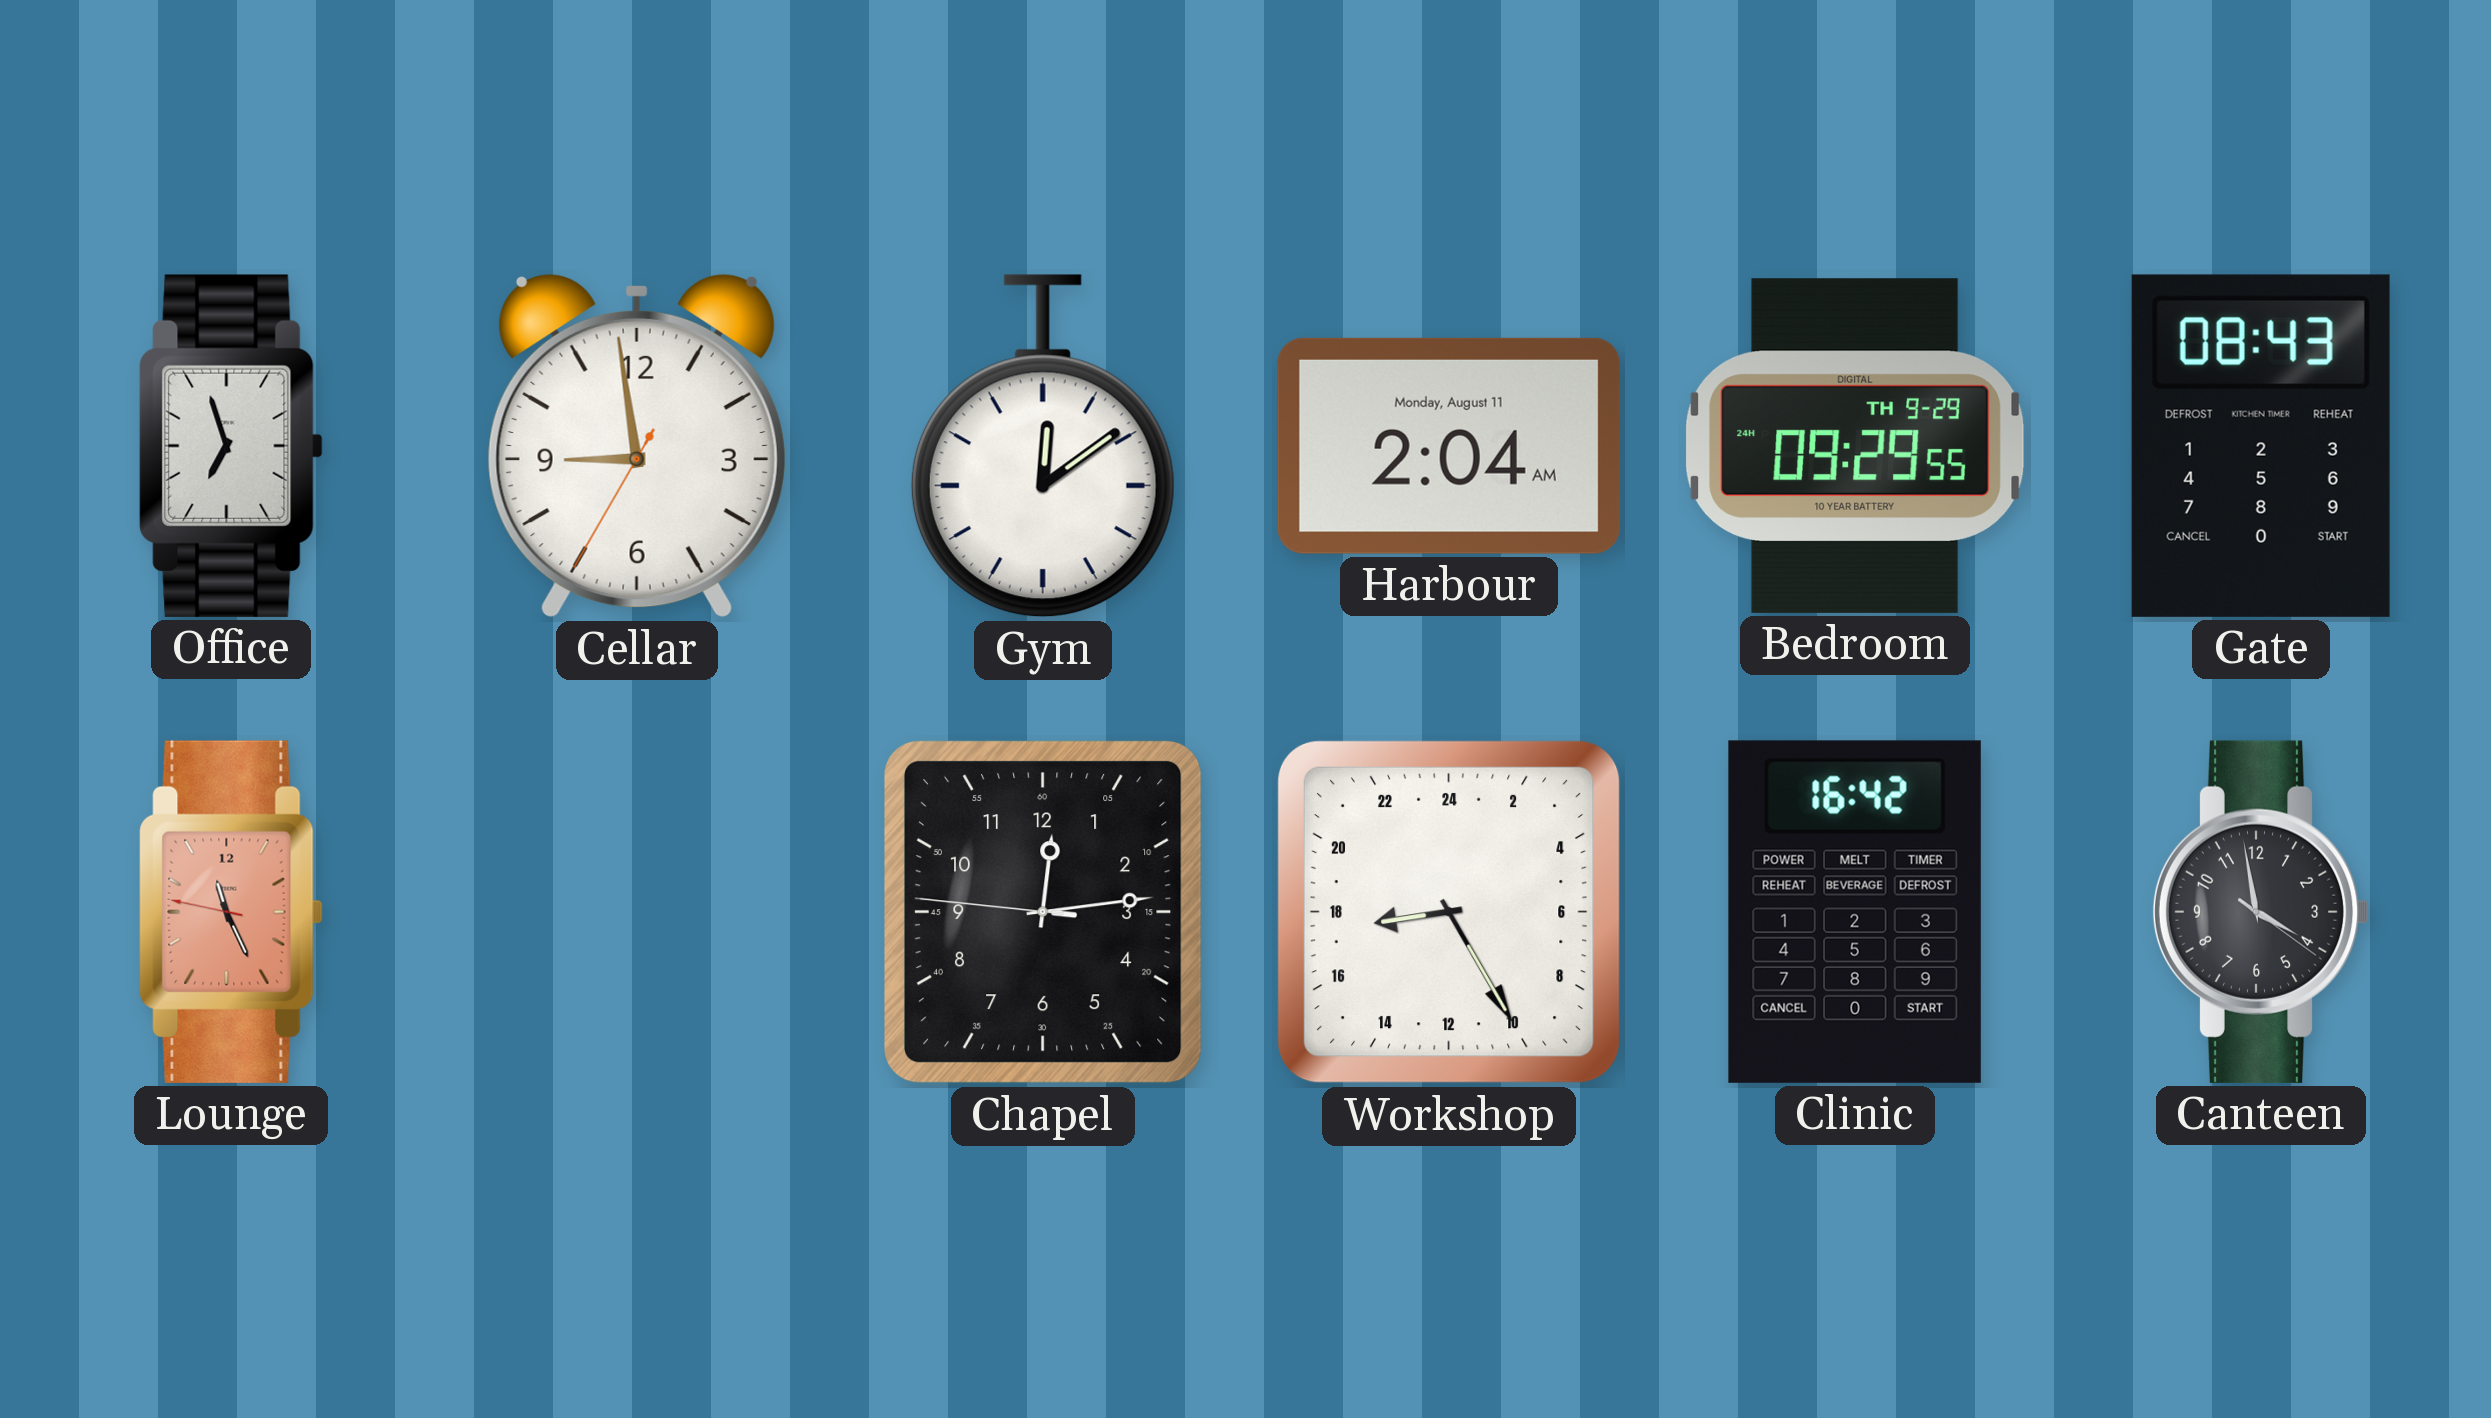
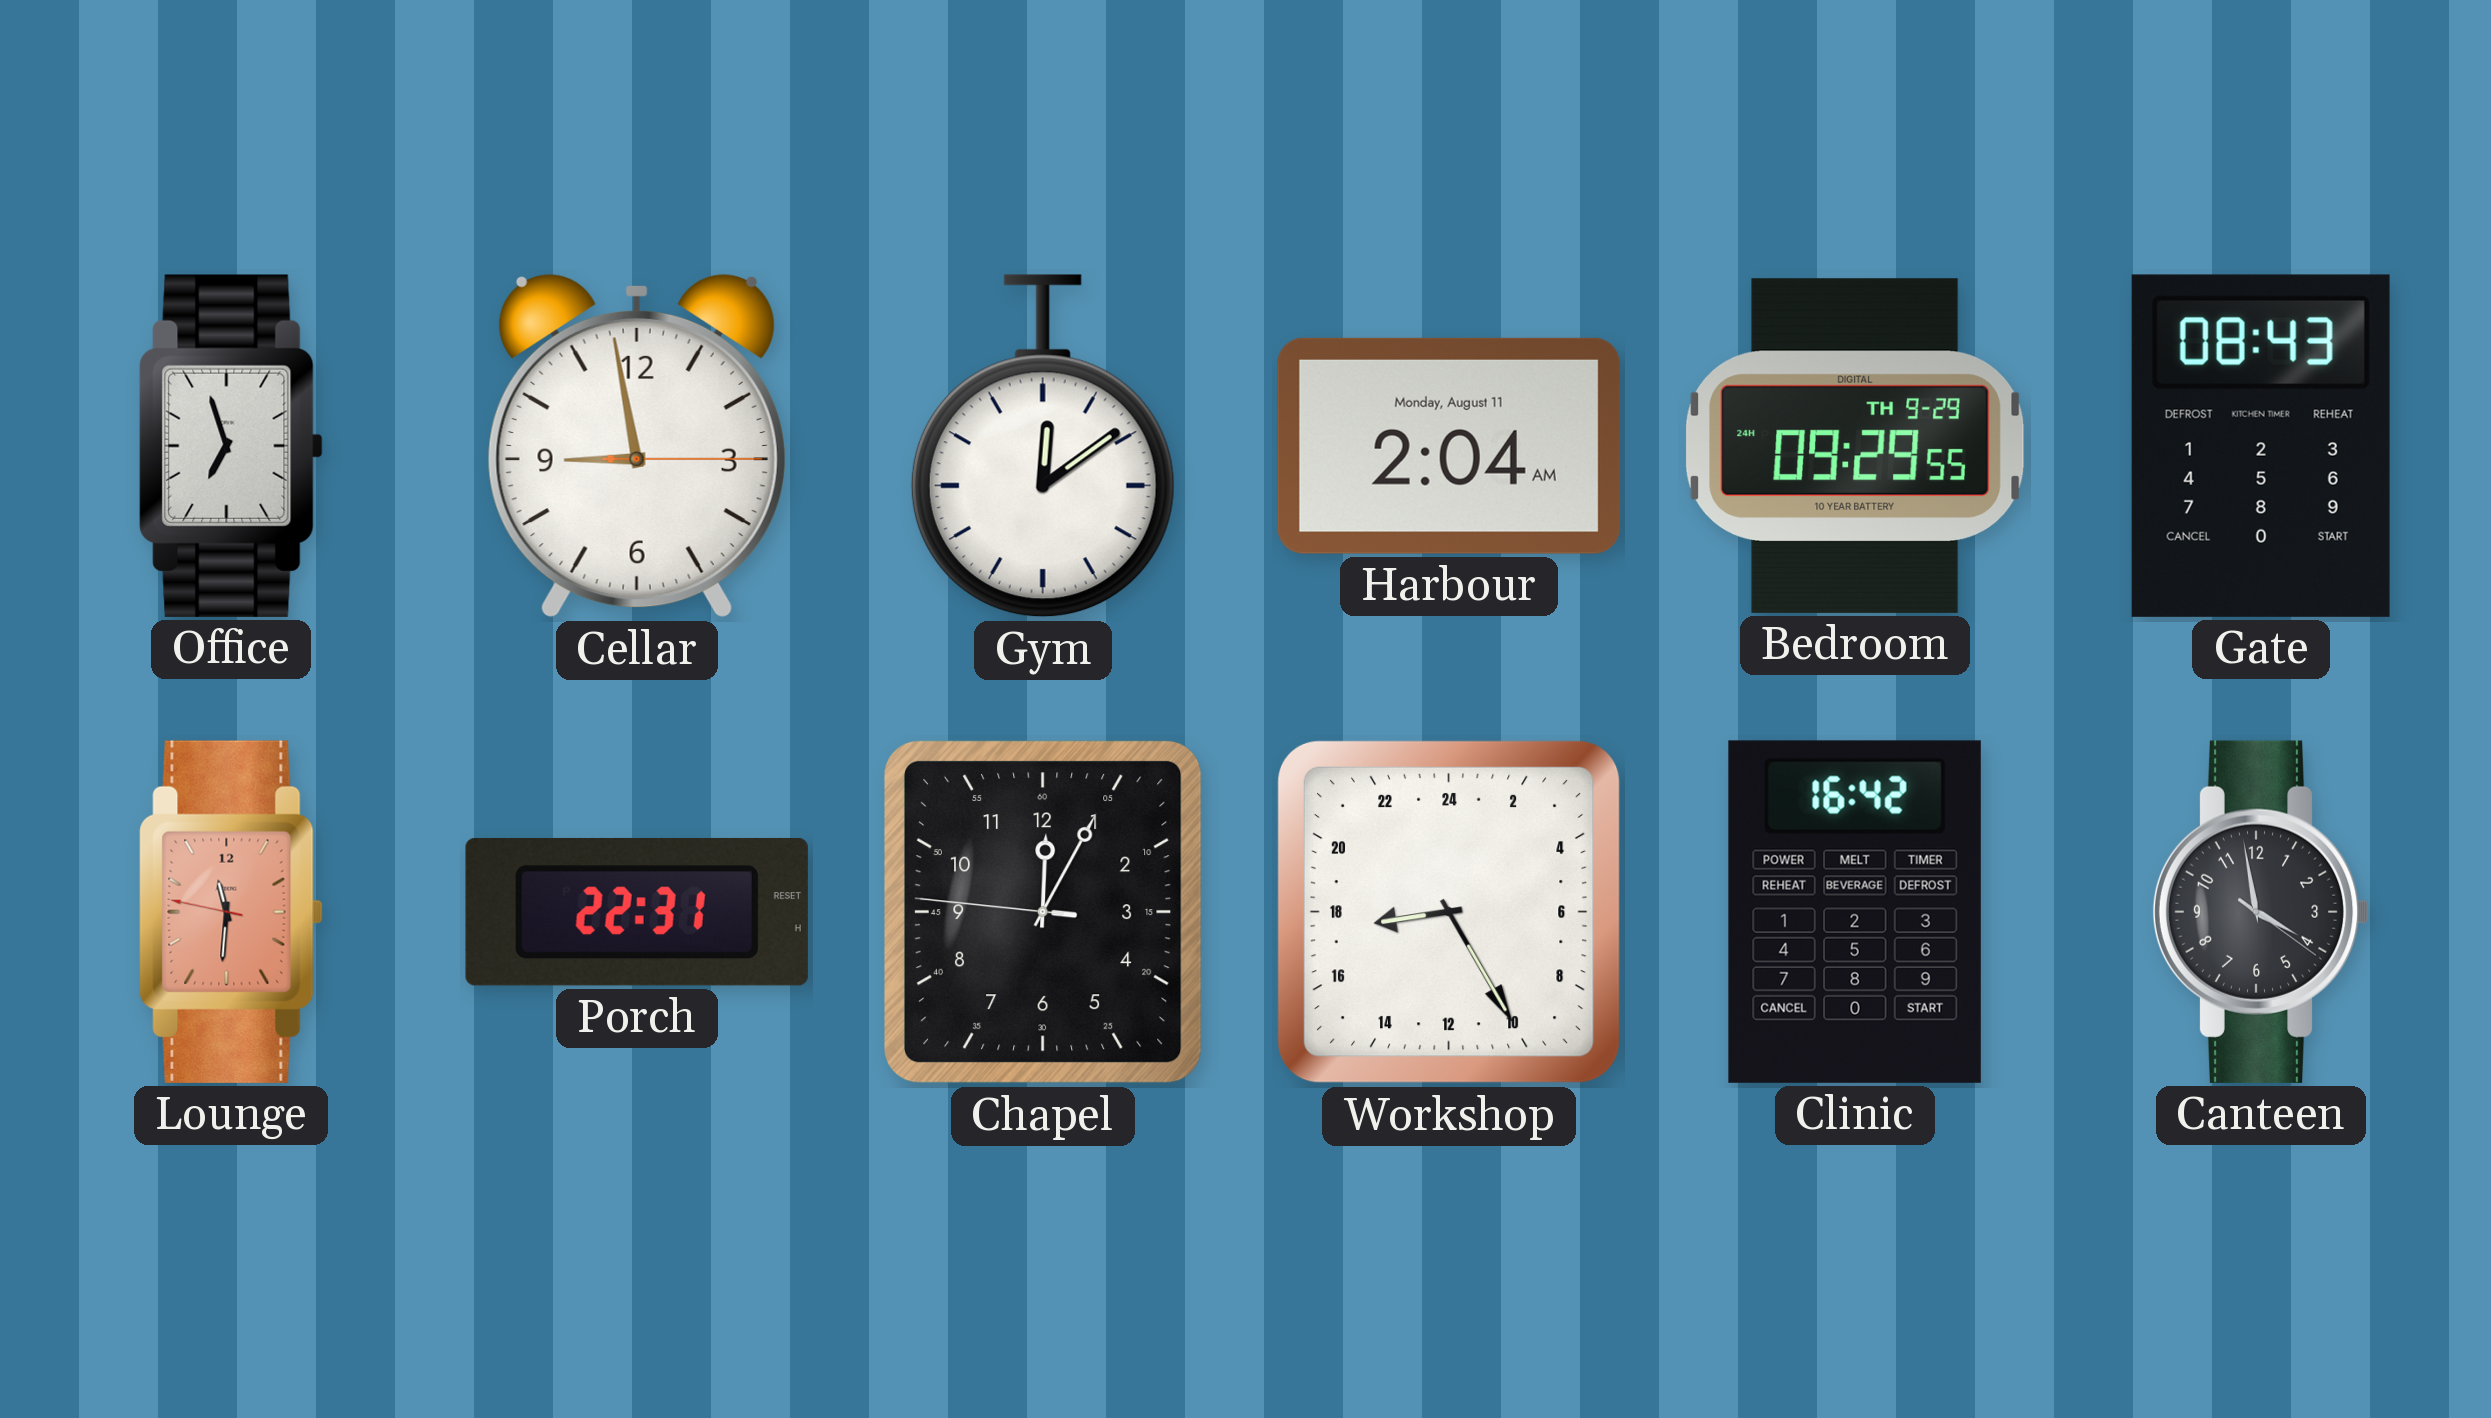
Cellar: 8:58:35 -> 8:58:15 (637, 446)
Lounge: 11:25 -> 11:30 (231, 912)
Porch: none -> 22:31 (637, 912)
Chapel: 12:13 -> 12:04 (1043, 912)
